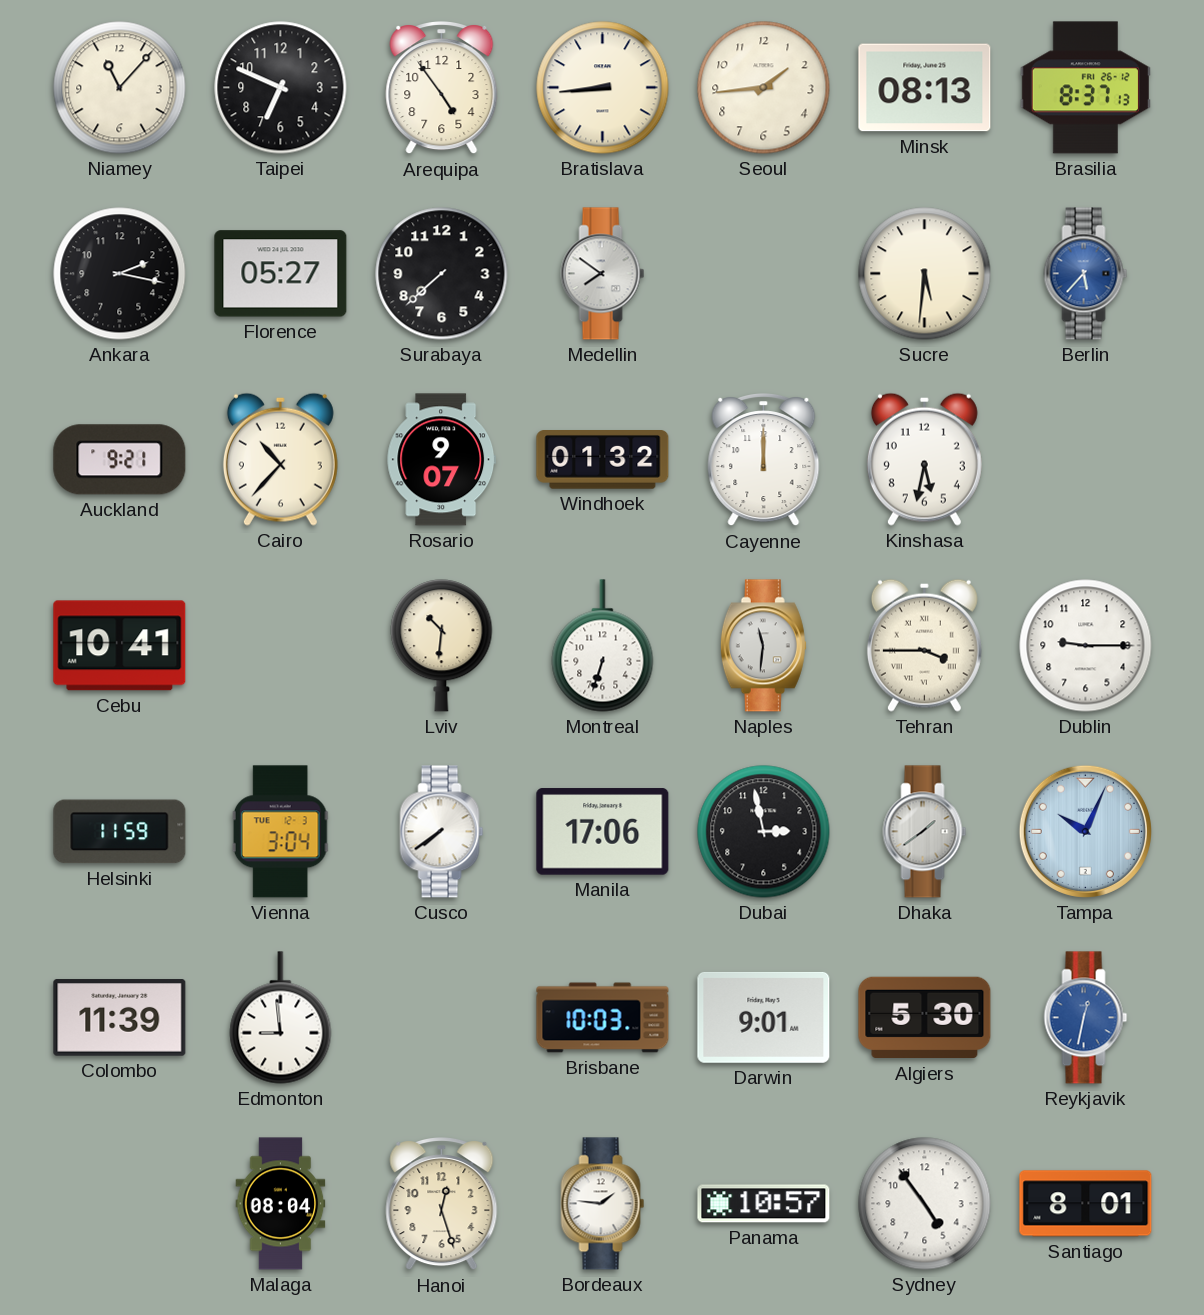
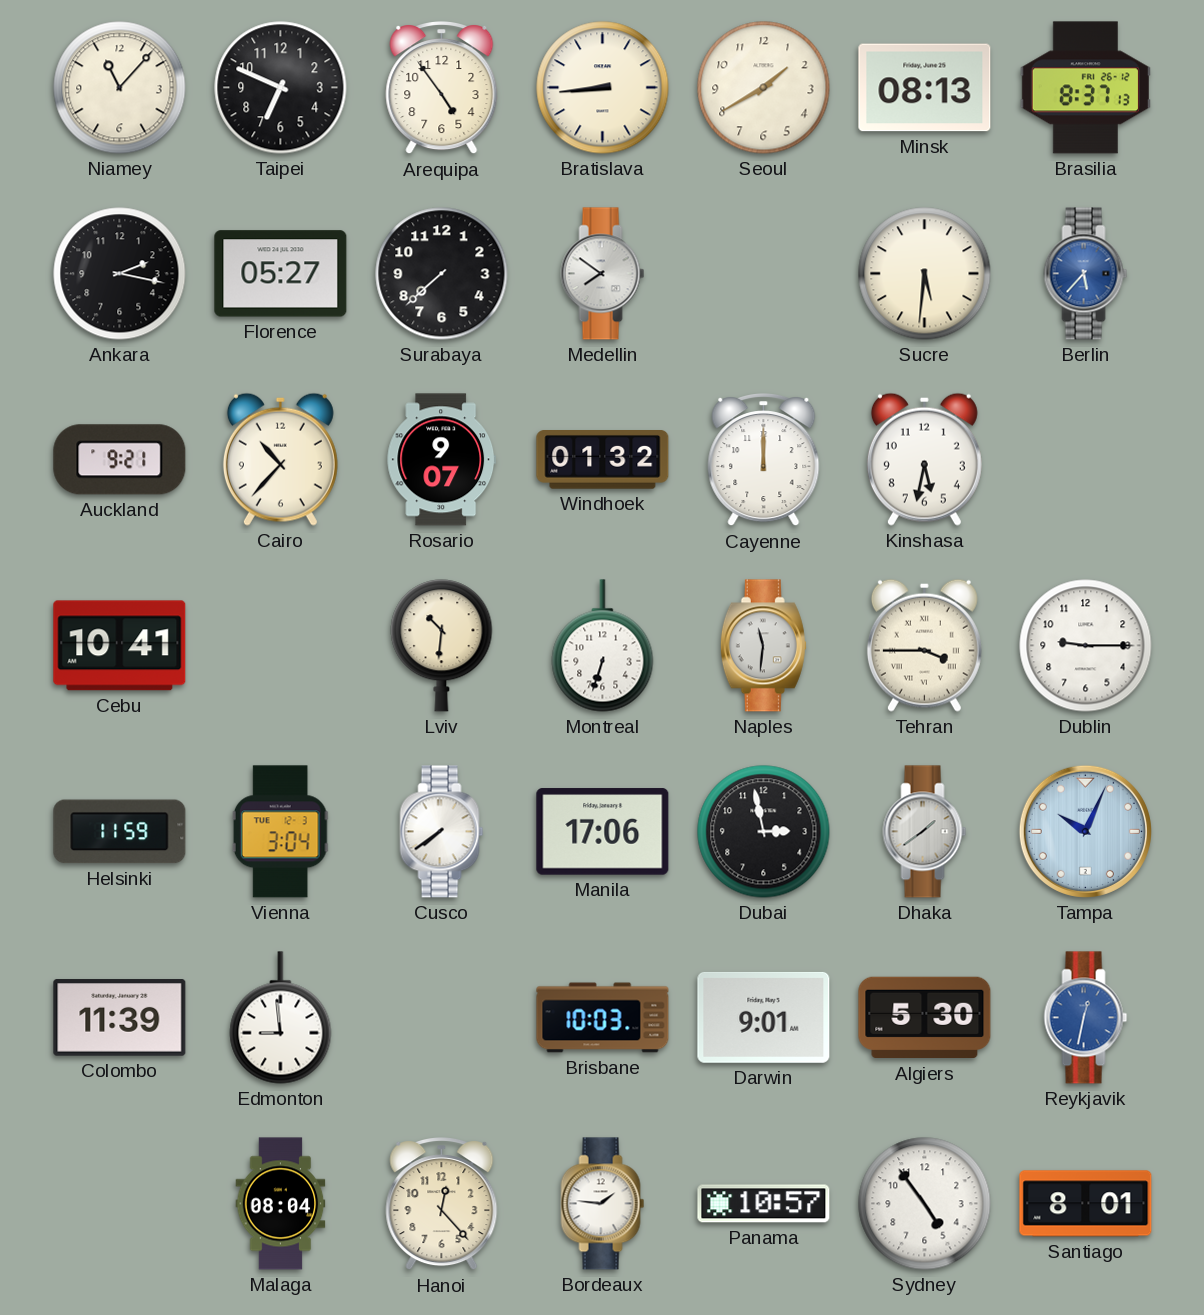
Seoul: 1:44 -> 1:40 (764, 88)
Hanoi: 12:27 -> 12:23 (442, 1205)
